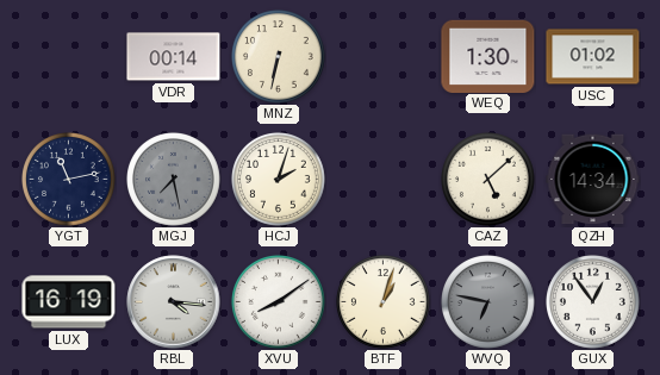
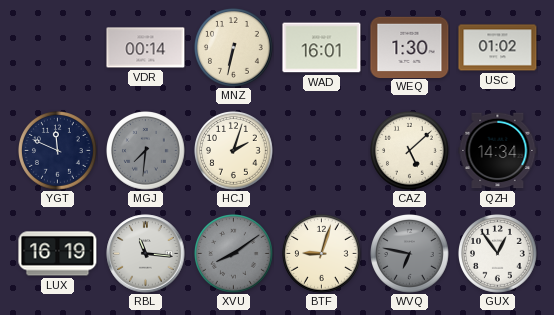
WAD: none -> 16:01 (322, 48)
YGT: 11:13 -> 11:49 (58, 151)
MGJ: 7:28 -> 7:31 (146, 151)
RBL: 4:16 -> 11:16 (146, 254)
XVU dial: white -> grey (234, 254)
BTF: 1:03 -> 9:03 (322, 254)
